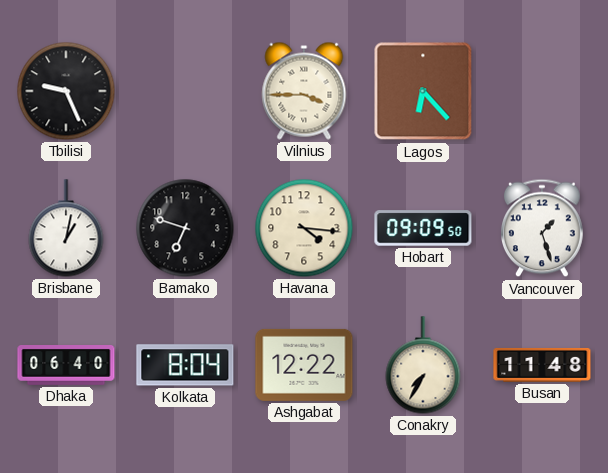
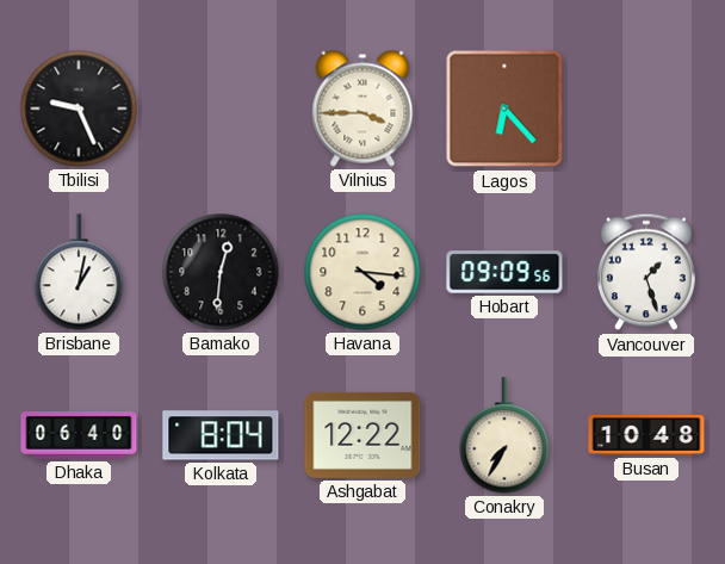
Bamako: 6:48 -> 12:31 (221, 272)
Hobart: 09:09:50 -> 09:09:56 (504, 272)
Busan: 11:48 -> 10:48 (646, 435)
